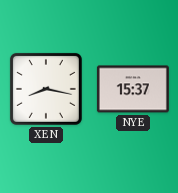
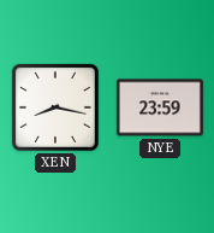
NYE: 15:37 -> 23:59 (160, 107)
